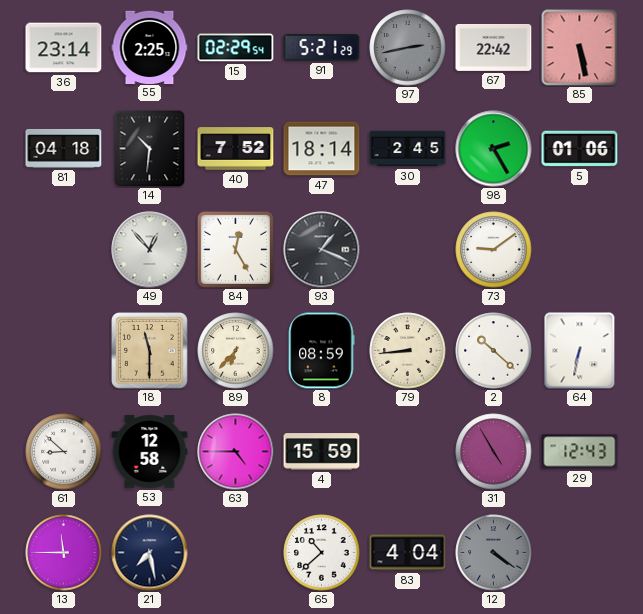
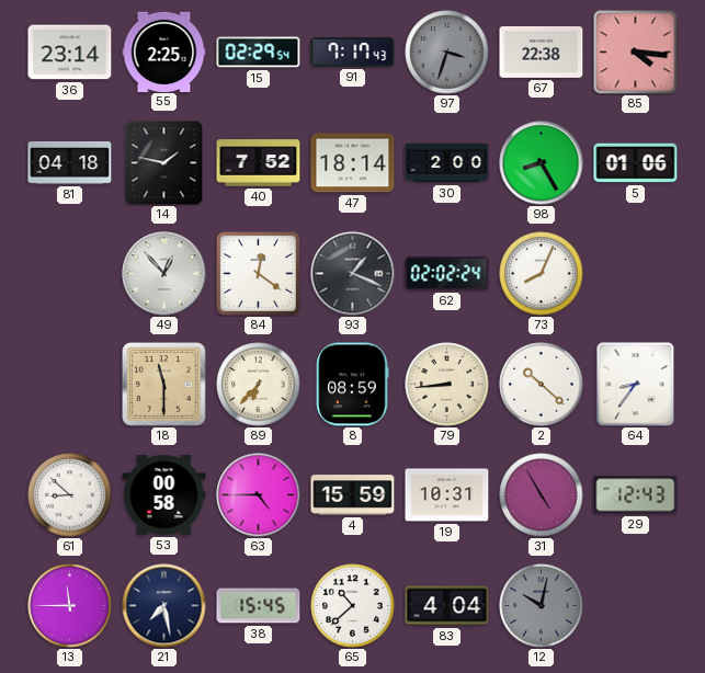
91: 5:21 -> 7:17 (353, 53)
97: 2:43 -> 3:33 (447, 53)
67: 22:42 -> 22:38 (542, 52)
85: 5:28 -> 4:16 (636, 53)
14: 10:31 -> 1:47 (164, 162)
30: 2:45 -> 2:00 (447, 163)
98: 2:25 -> 8:25 (542, 163)
84: 12:25 -> 12:21 (258, 273)
62: none -> 02:02 (447, 274)
73: 9:09 -> 8:04 (542, 274)
64: 6:32 -> 8:36 (636, 385)
53: 12:58 -> 00:58 (164, 495)
19: none -> 10:31 (447, 495)
38: none -> 15:45 (259, 606)
12: 4:21 -> 10:02 (542, 606)
